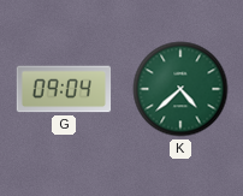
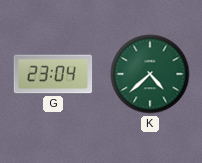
G: 09:04 -> 23:04 (53, 74)
